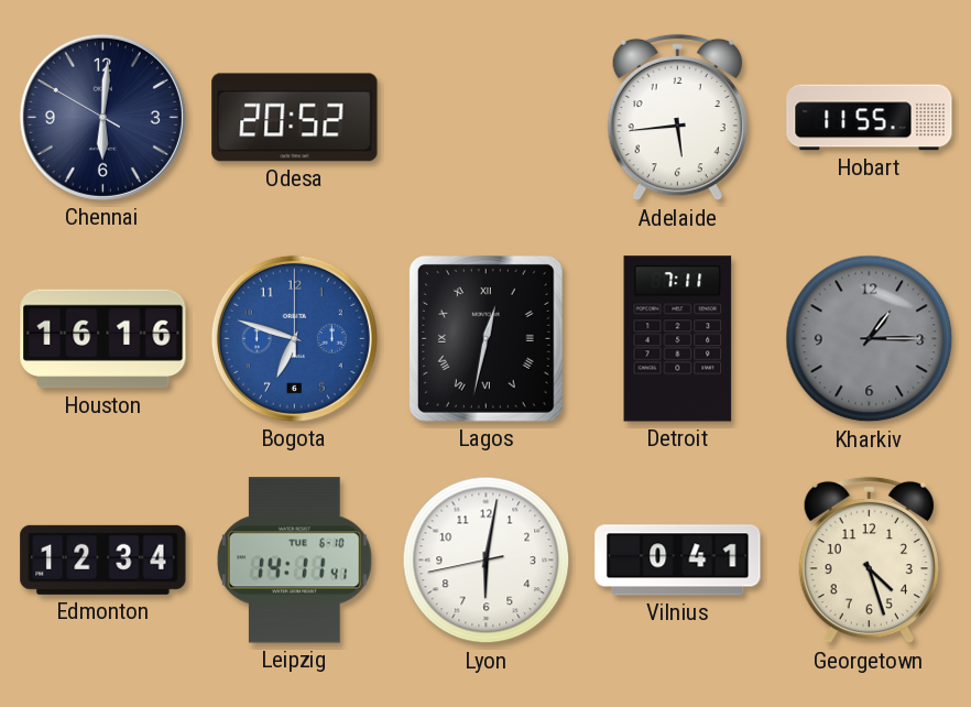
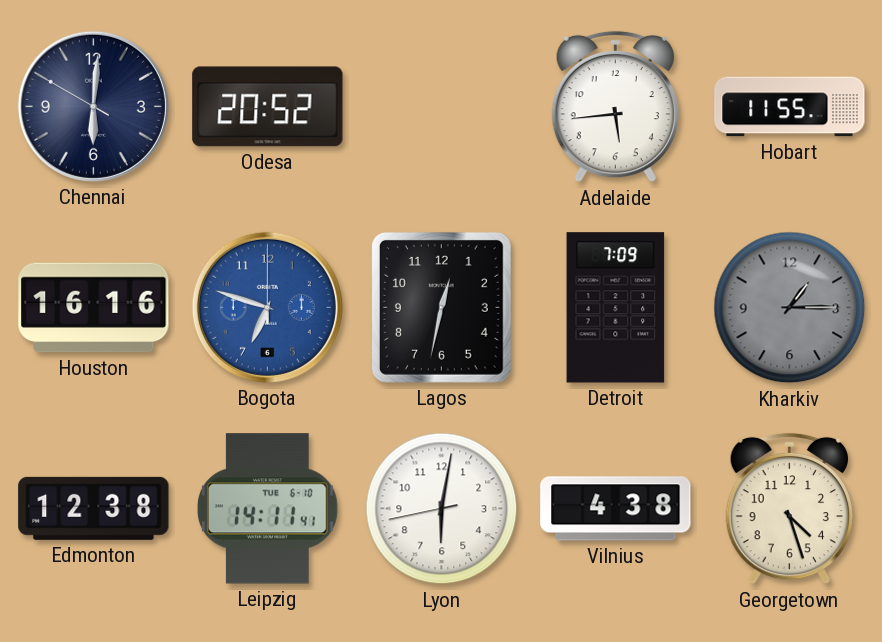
Lagos numerals: Roman -> Arabic (441, 307)
Detroit: 7:11 -> 7:09 (616, 308)
Edmonton: 12:34 -> 12:38 (94, 508)
Vilnius: 0:41 -> 4:38 (616, 509)
